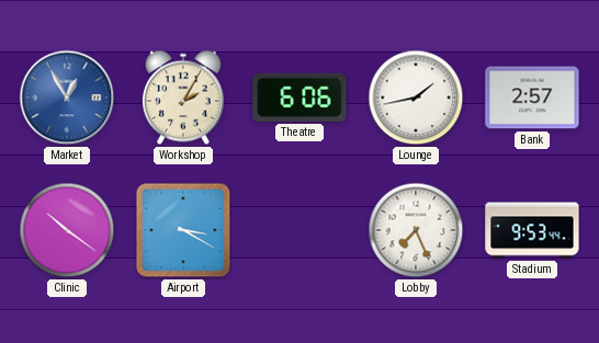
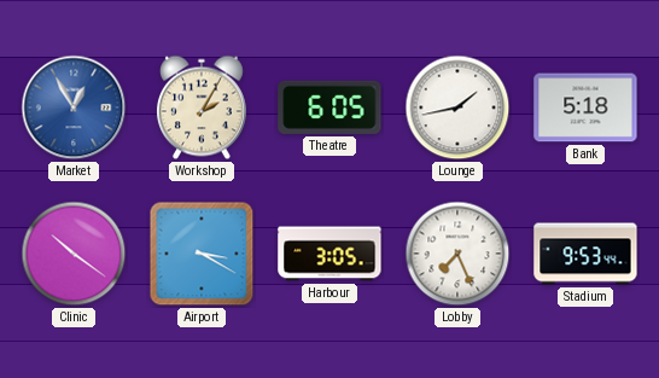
Theatre: 6:06 -> 6:05 (329, 107)
Bank: 2:57 -> 5:18 (585, 107)
Harbour: none -> 3:05 (329, 254)
